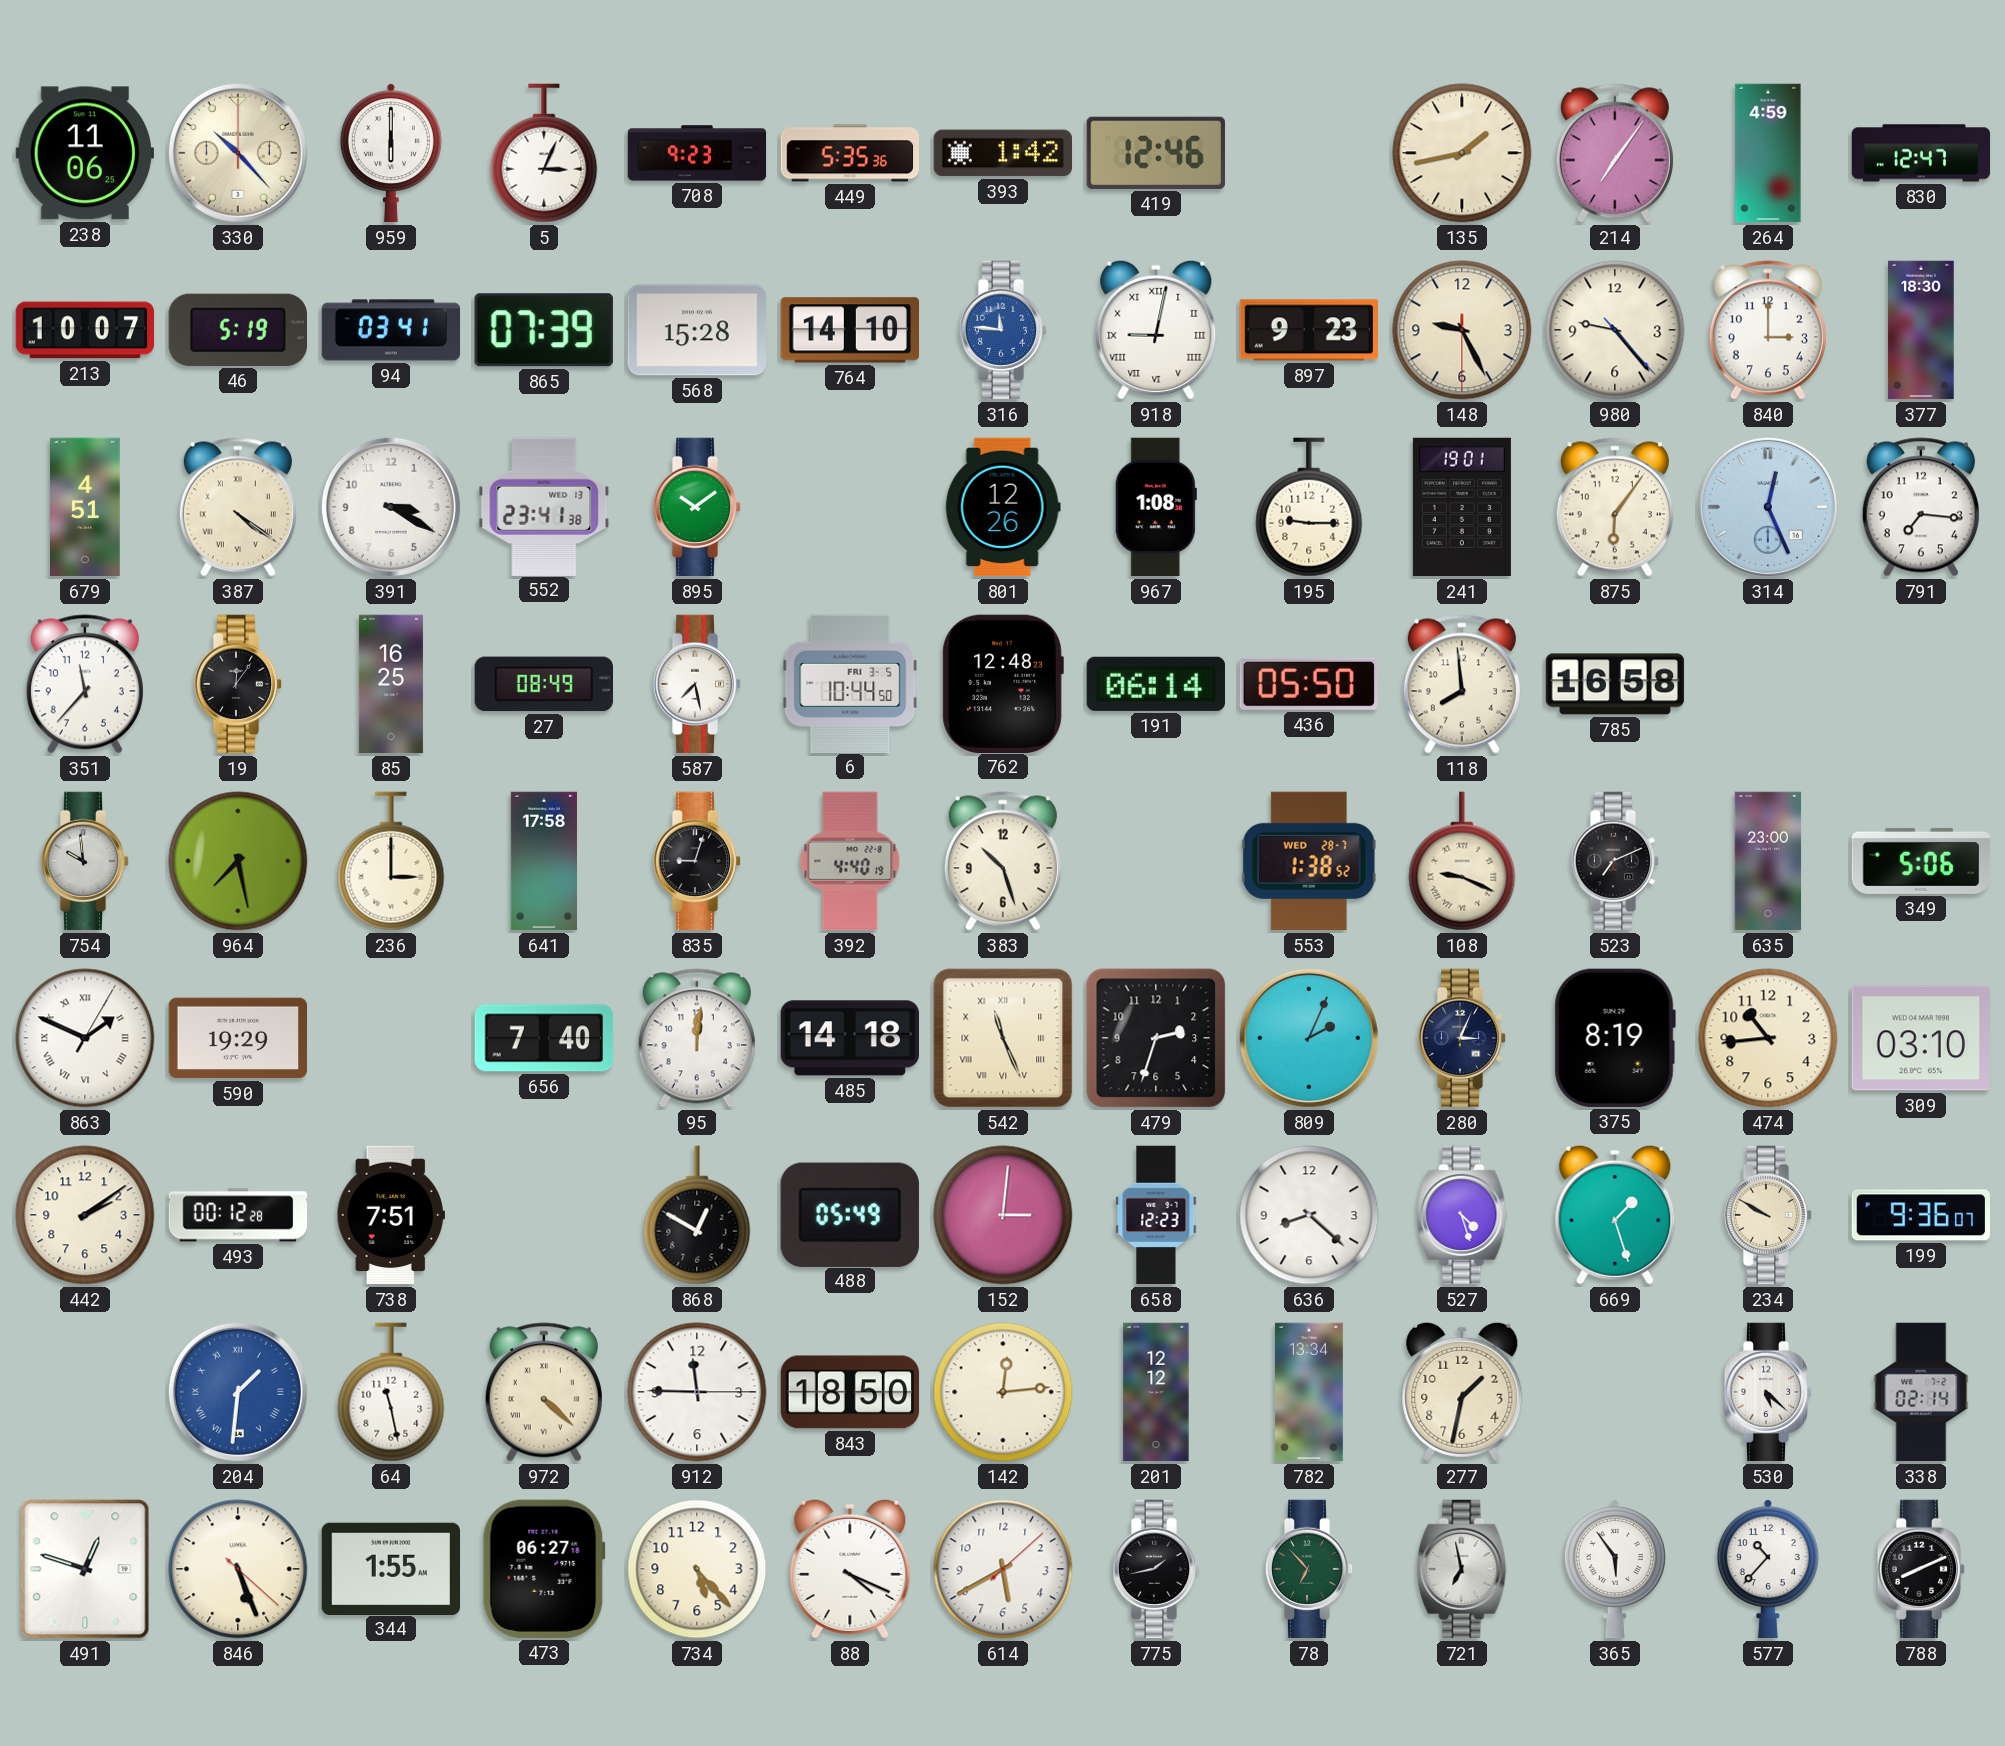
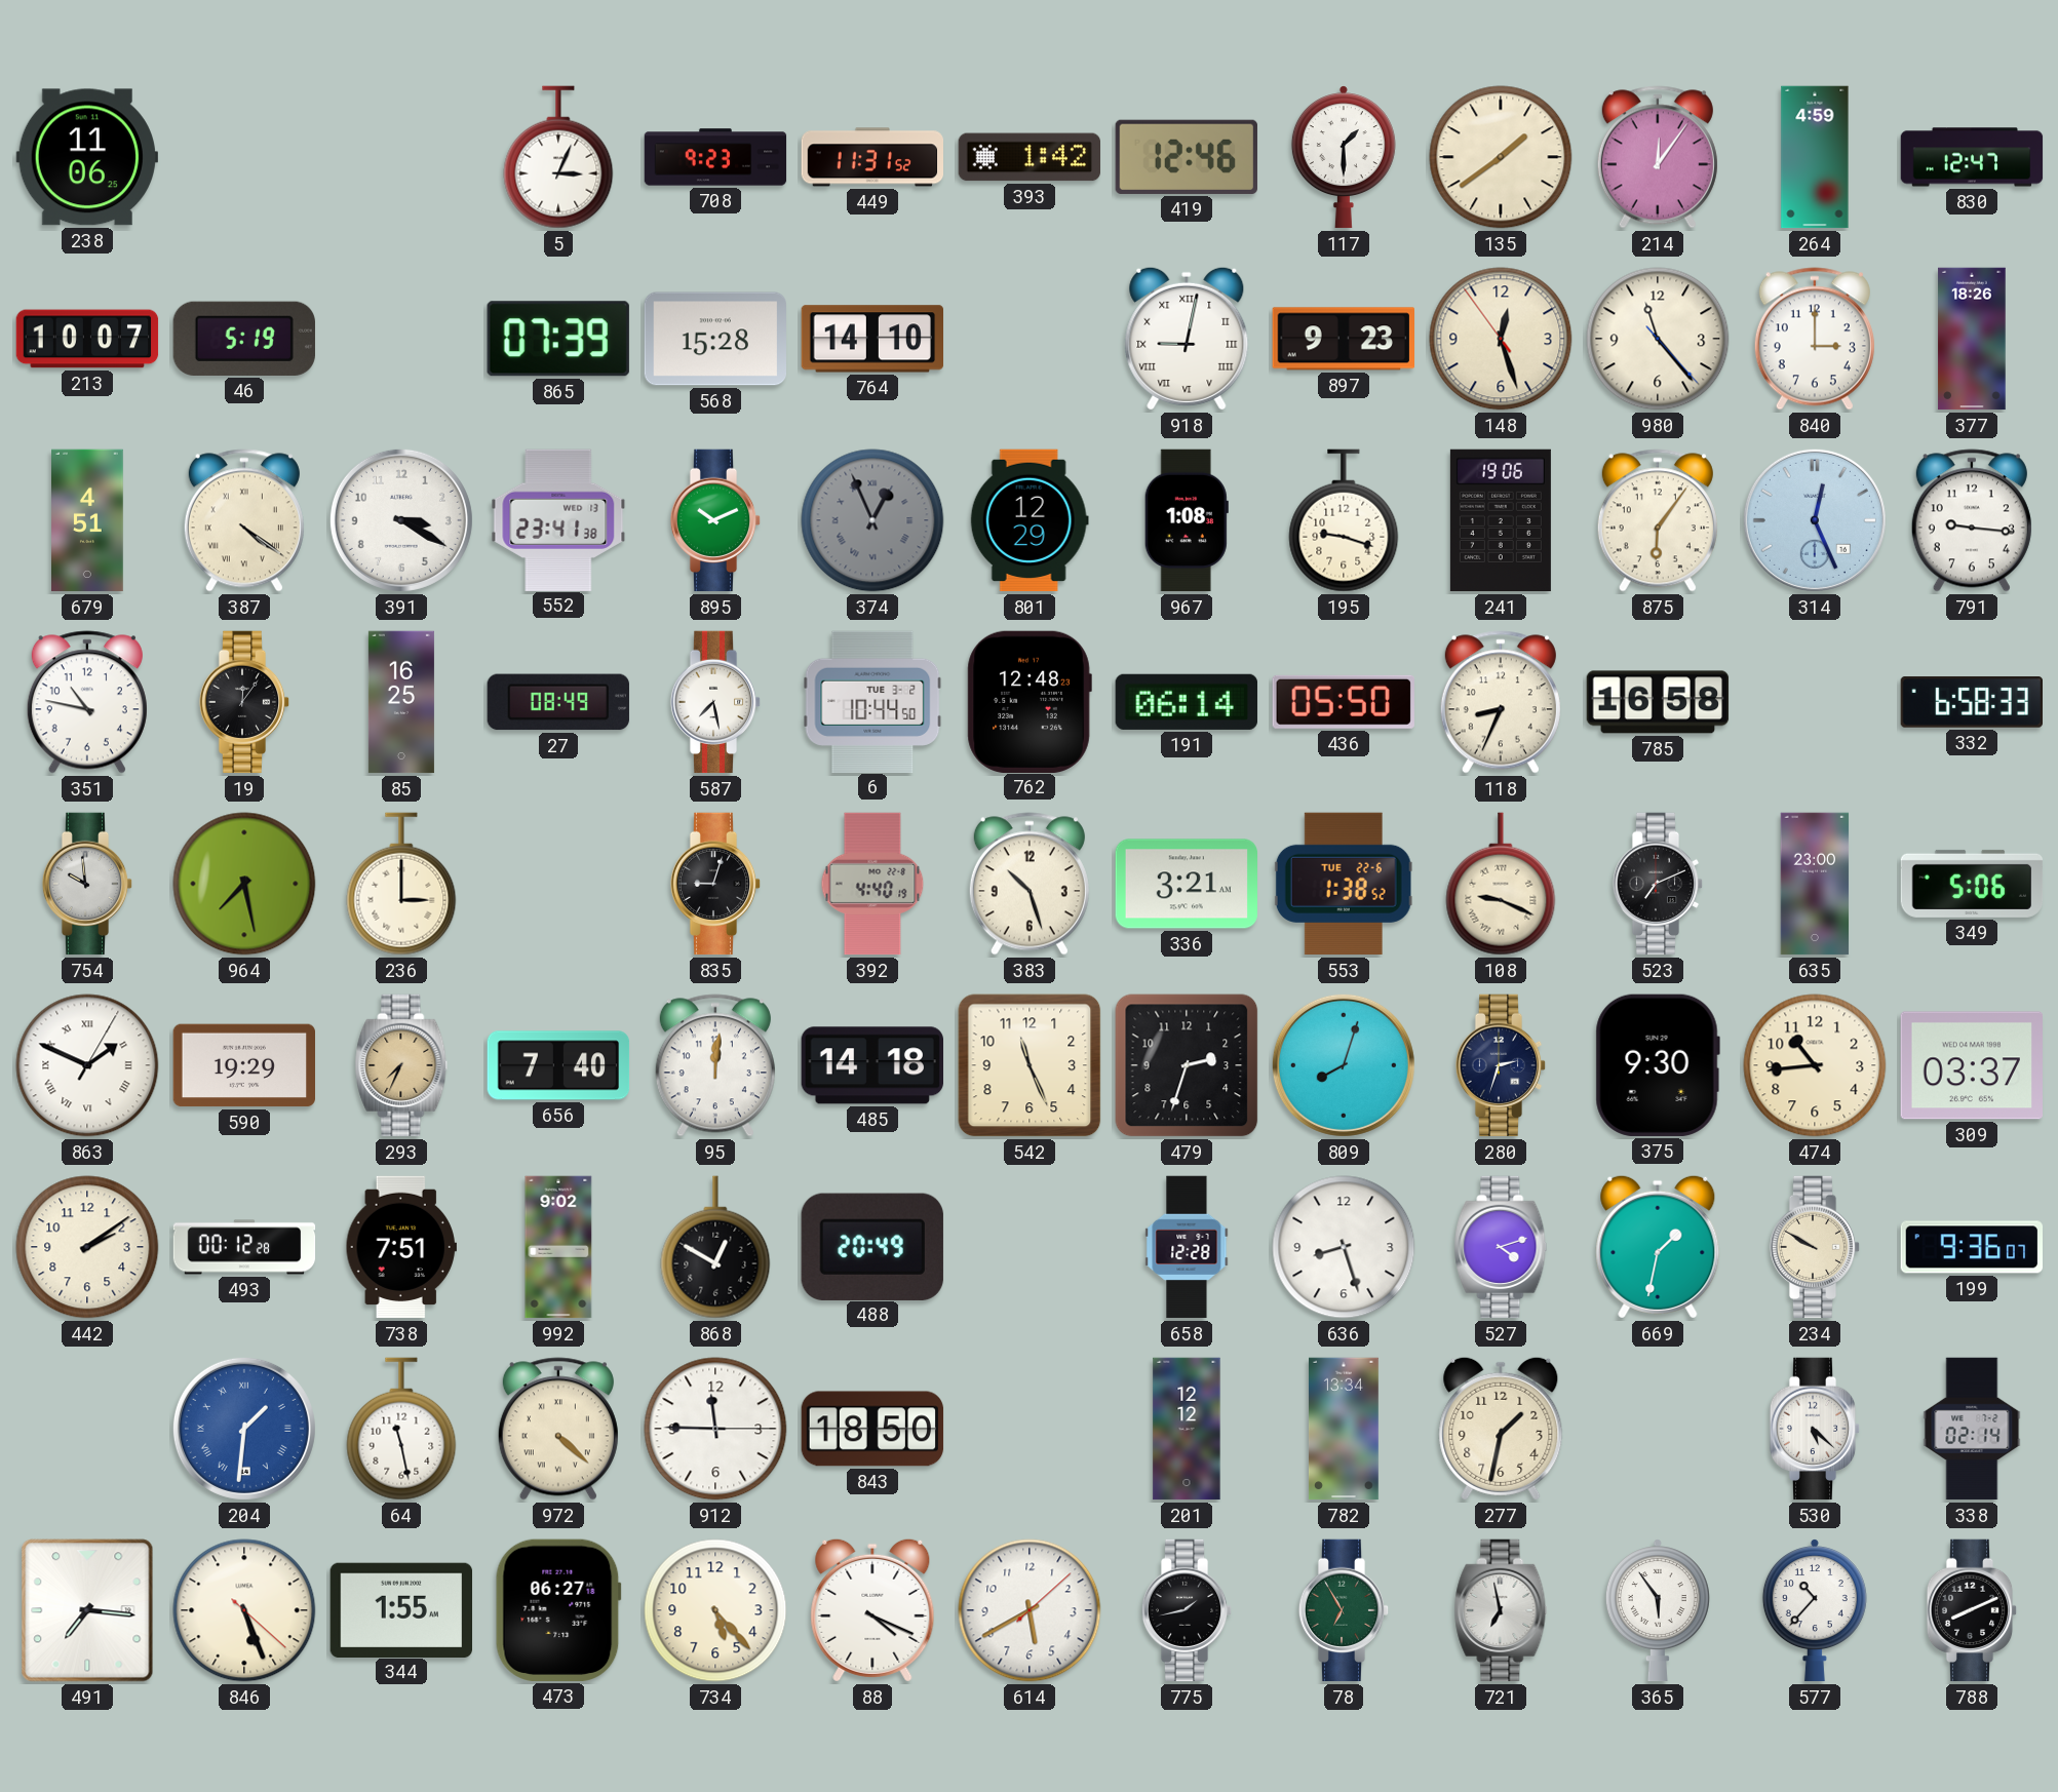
330: 10:23 -> none (238, 153)
959: 6:00 -> none (391, 153)
449: 5:35 -> 11:31 (872, 157)
117: none -> 1:30 (1344, 157)
135: 1:43 -> 1:39 (1501, 157)
214: 7:06 -> 12:06 (1658, 157)
94: 03:41 -> none (391, 330)
316: 11:46 -> none (1003, 330)
148: 9:25 -> 12:26 (1501, 339)
980: 9:23 -> 11:23 (1658, 339)
377: 18:30 -> 18:26 (1972, 339)
895: 10:09 -> 10:11 (715, 520)
374: none -> 12:56 (872, 520)
801: 12:26 -> 12:29 (1030, 520)
195: 9:15 -> 9:18 (1344, 520)
241: 19:01 -> 19:06 (1501, 520)
791: 7:16 -> 9:16 (1972, 520)
351: 11:37 -> 10:47 (87, 702)
6 date: FRI 3-5 -> TUE 3-2 (872, 701)
118: 7:59 -> 8:34 (1501, 702)
332: none -> 6:58 (1972, 702)
641: 17:58 -> none (544, 861)
336: none -> 3:21 (1186, 884)
553 date: WED 28-7 -> TUE 22-6 (1344, 884)
293: none -> 7:34 (401, 1065)
542 numerals: Roman -> Arabic (1030, 1065)
809: 2:04 -> 8:03 (1344, 1065)
280: 3:04 -> 2:33 (1501, 1065)
375: 8:19 -> 9:30 (1658, 1065)
309: 03:10 -> 03:37 (1971, 1065)
992: none -> 9:02 (558, 1247)
488: 05:49 -> 20:49 (872, 1246)
152: 3:01 -> none (1003, 1215)
658: 12:23 -> 12:28 (1187, 1247)
636: 8:22 -> 8:27 (1344, 1247)
527: 4:27 -> 4:12 (1501, 1247)
669: 1:27 -> 1:32 (1658, 1247)
142: 12:14 -> none (1003, 1392)
491: 12:48 -> 7:16 (87, 1610)
78: 6:53 -> 6:55 (1344, 1610)
